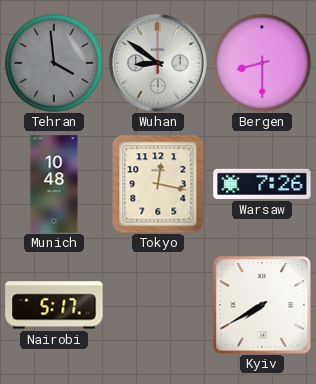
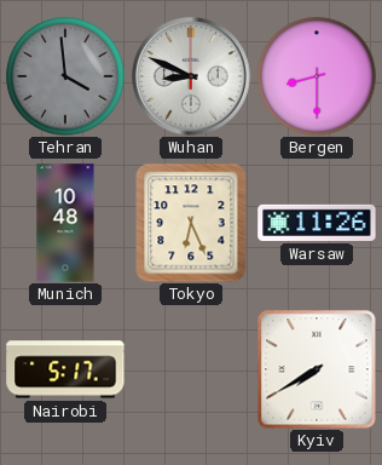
Wuhan: 8:51 -> 8:49 (191, 76)
Tokyo: 12:17 -> 6:26 (191, 223)
Warsaw: 7:26 -> 11:26 (317, 223)
